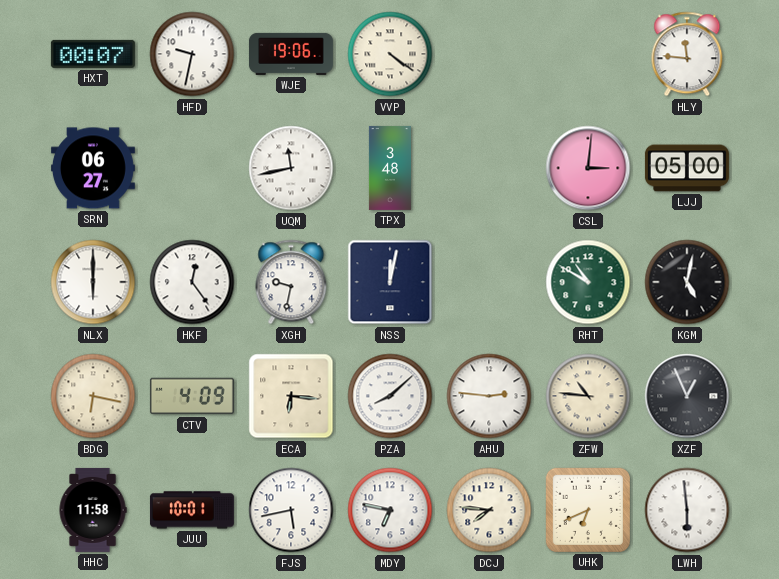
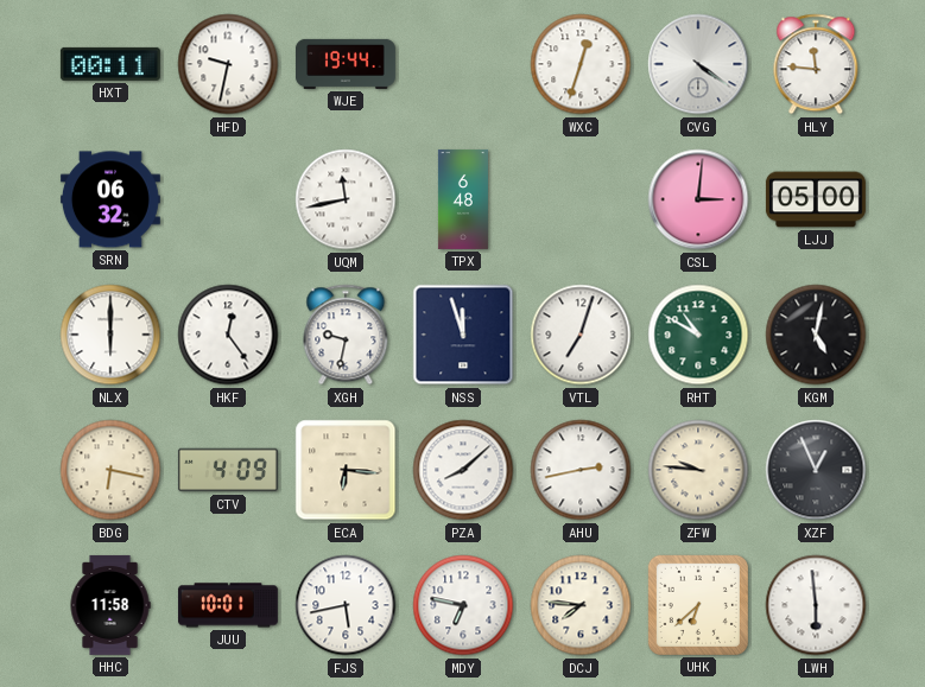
HXT: 00:07 -> 00:11 (110, 64)
WJE: 19:06 -> 19:44 (346, 64)
VVP: 4:21 -> none (390, 54)
WXC: none -> 12:33 (581, 64)
CVG: none -> 4:21 (698, 64)
SRN: 06:27 -> 06:32 (110, 199)
TPX: 3:48 -> 6:48 (463, 199)
NSS: 12:02 -> 11:57 (463, 335)
VTL: none -> 7:03 (581, 335)
AHU: 2:46 -> 2:43 (581, 470)
ZFW: 10:46 -> 9:46 (698, 470)
UHK: 6:41 -> 6:38 (698, 605)
